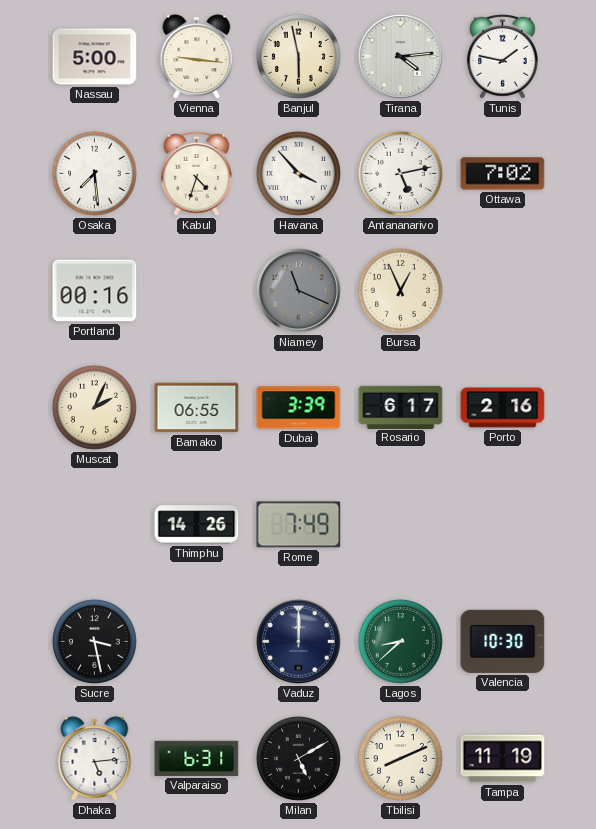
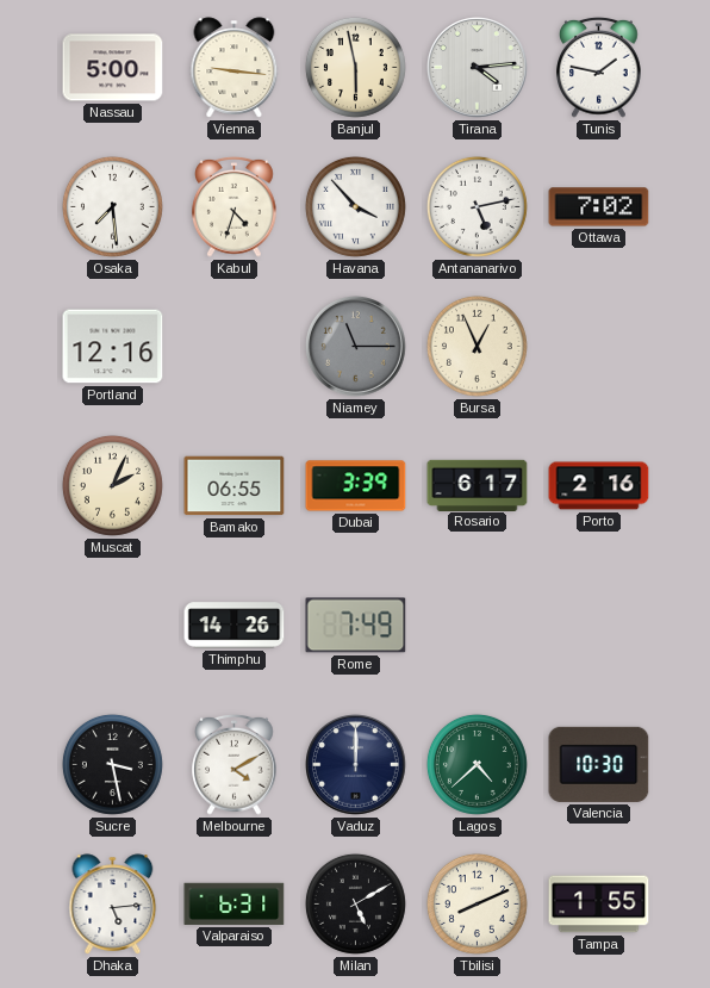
Portland: 00:16 -> 12:16 (113, 347)
Niamey: 11:19 -> 11:15 (356, 347)
Melbourne: none -> 4:10 (235, 764)
Lagos: 8:38 -> 4:38 (477, 764)
Tampa: 11:19 -> 1:55 (599, 905)
